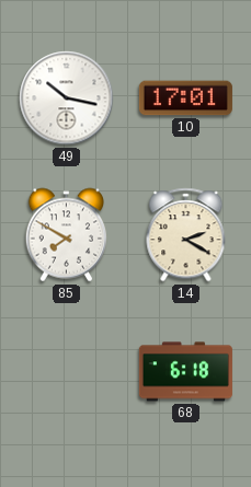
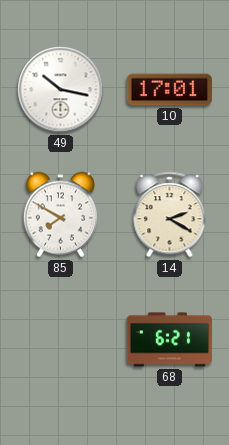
68: 6:18 -> 6:21 (169, 340)
